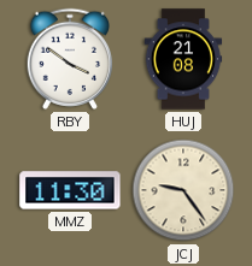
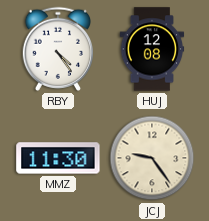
RBY: 3:51 -> 4:24 (57, 49)
HUJ: 21:08 -> 12:08 (152, 49)
